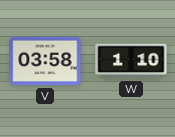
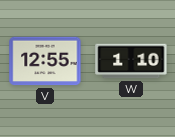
V: 03:58 -> 12:55 (45, 61)
